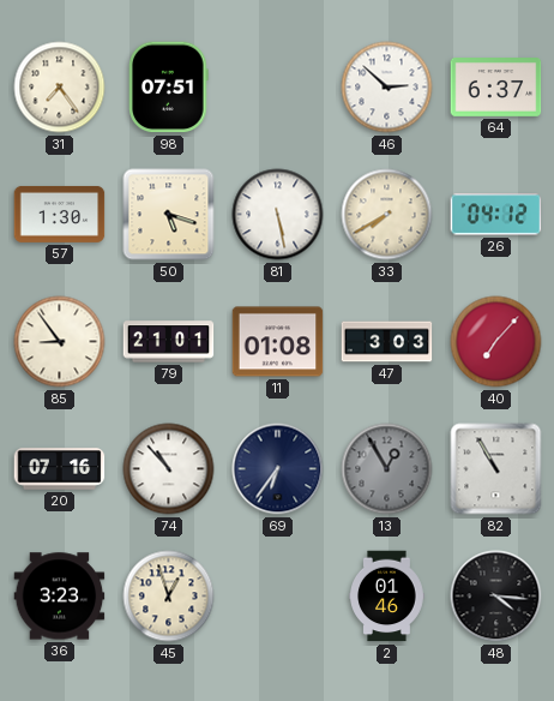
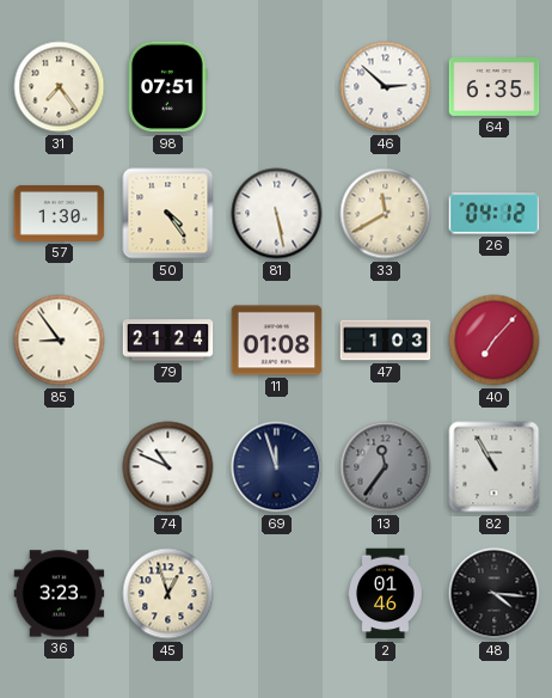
64: 6:37 -> 6:35 (495, 87)
50: 5:18 -> 4:24 (168, 214)
33: 7:40 -> 11:40 (386, 214)
79: 21:01 -> 21:24 (168, 341)
47: 3:03 -> 1:03 (386, 341)
20: 07:16 -> none (60, 469)
74: 10:53 -> 10:49 (168, 467)
69: 6:36 -> 11:57 (277, 467)
13: 12:55 -> 11:36 (386, 467)
